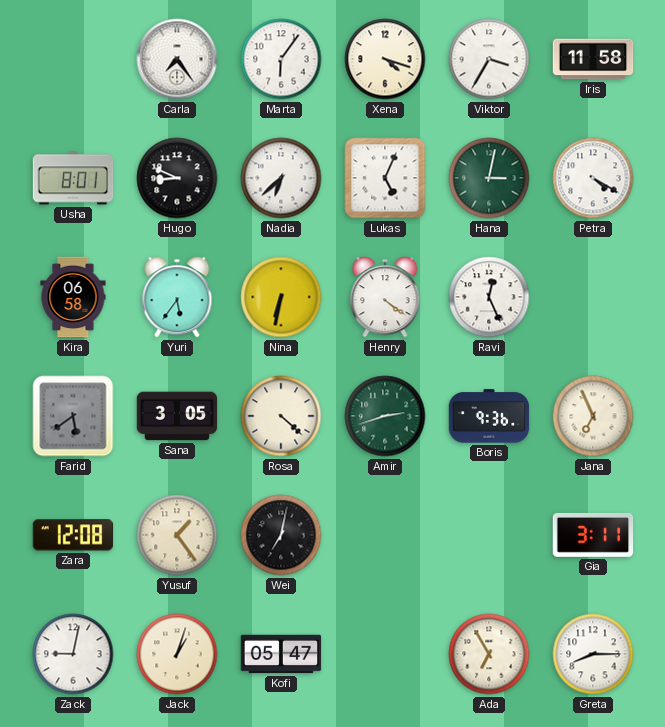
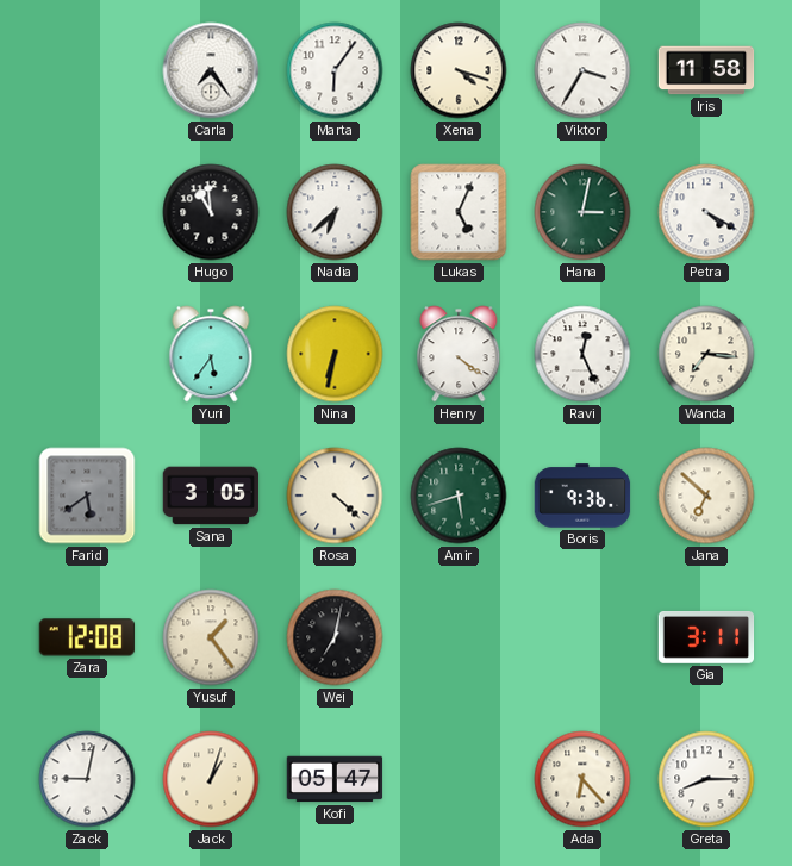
Usha: 8:01 -> none (73, 178)
Hugo: 8:49 -> 10:59 (211, 212)
Kira: 06:58 -> none (73, 297)
Wanda: none -> 7:16 (706, 354)
Amir: 2:42 -> 5:42 (459, 496)
Jana: 6:56 -> 6:52 (706, 496)
Ada: 6:55 -> 6:23 (582, 779)
